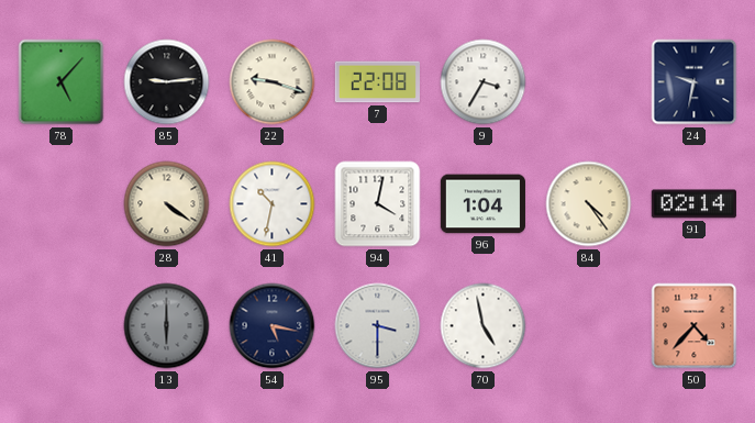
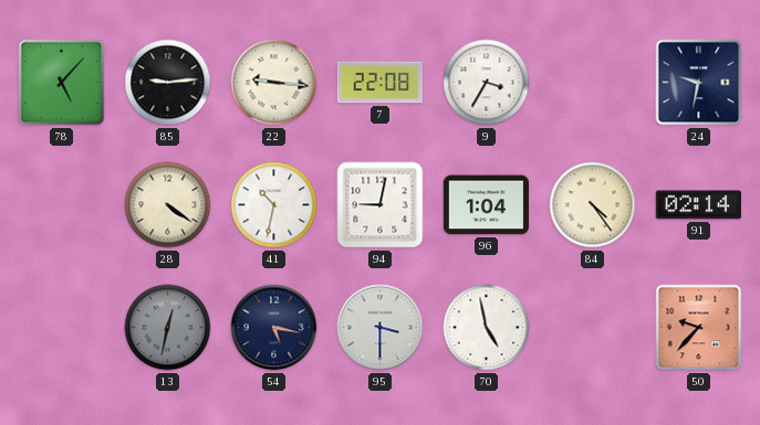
22: 9:18 -> 9:16 (274, 83)
94: 4:02 -> 9:02 (381, 205)
13: 6:00 -> 12:32 (168, 328)
50: 4:37 -> 9:37 (699, 328)
